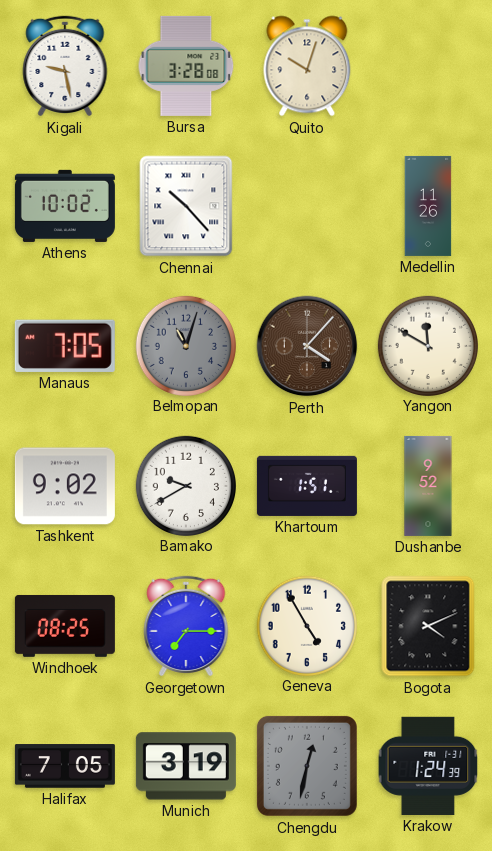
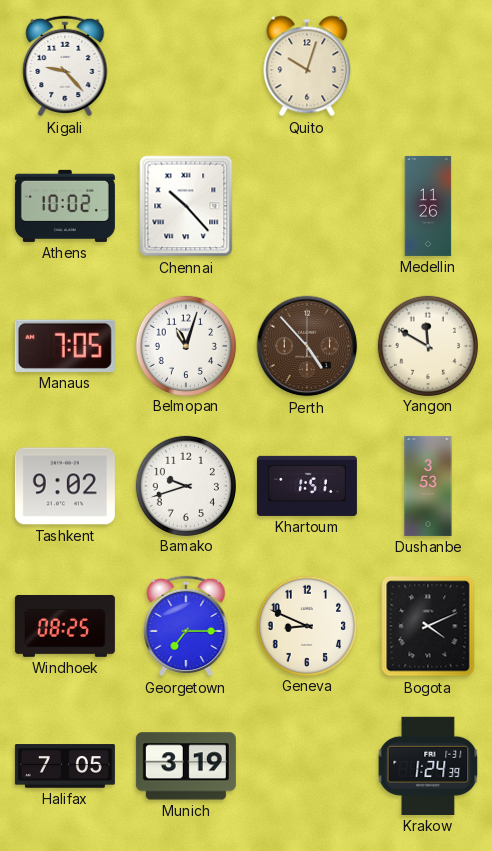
Kigali: 9:28 -> 9:23 (65, 66)
Bursa: 3:28 -> none (186, 66)
Belmopan dial: grey -> white (185, 345)
Perth: 4:07 -> 4:53 (307, 346)
Bamako: 9:40 -> 9:42 (185, 485)
Dushanbe: 9:52 -> 3:53 (428, 486)
Geneva: 4:55 -> 8:49 (306, 625)
Chengdu: 12:32 -> none (307, 766)
